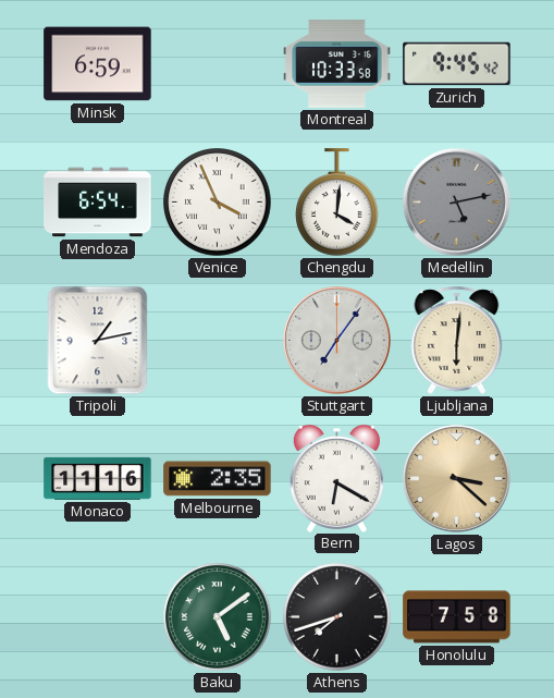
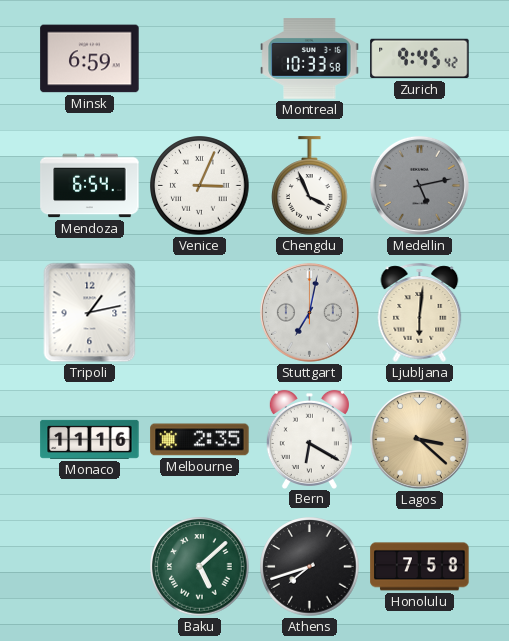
Venice: 3:56 -> 3:04 (200, 186)
Chengdu: 4:01 -> 3:56 (310, 186)
Stuttgart: 7:06 -> 7:02 (309, 312)
Baku: 5:09 -> 5:08 (200, 567)
